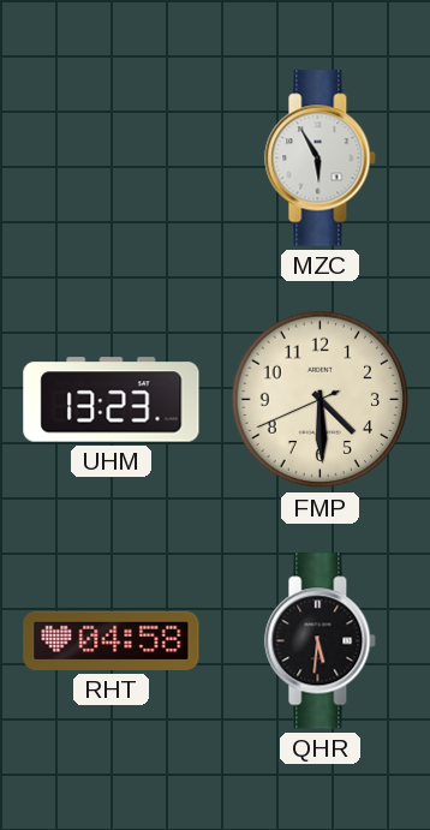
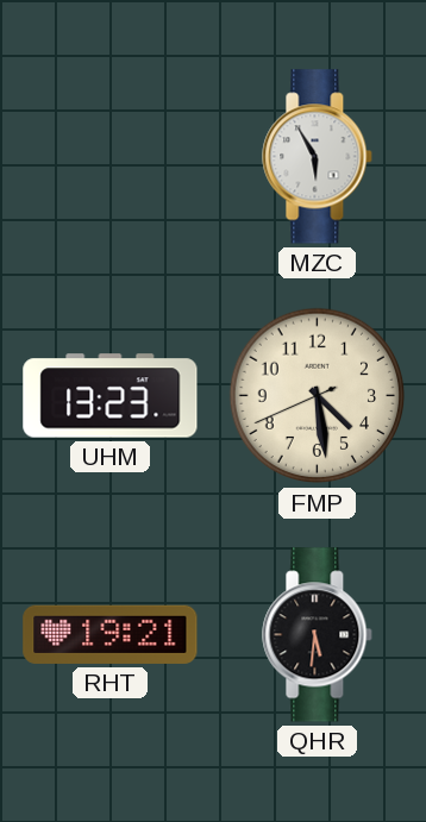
FMP: 4:29 -> 4:28 (318, 396)
RHT: 04:58 -> 19:21 (111, 634)
